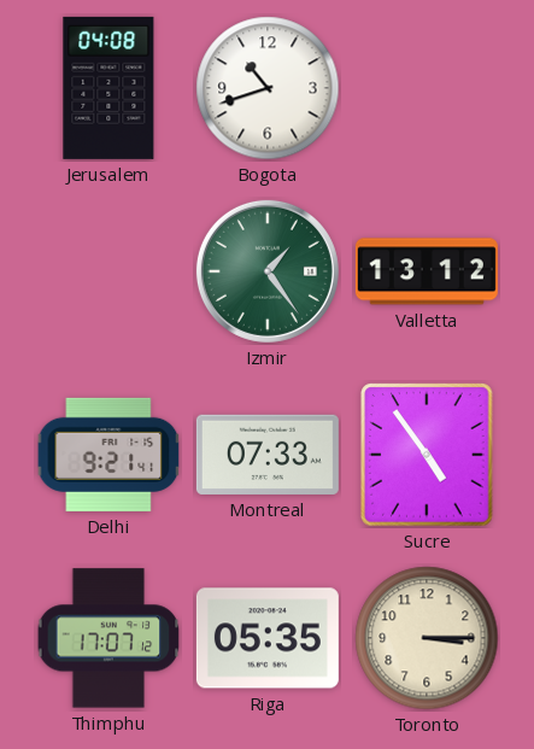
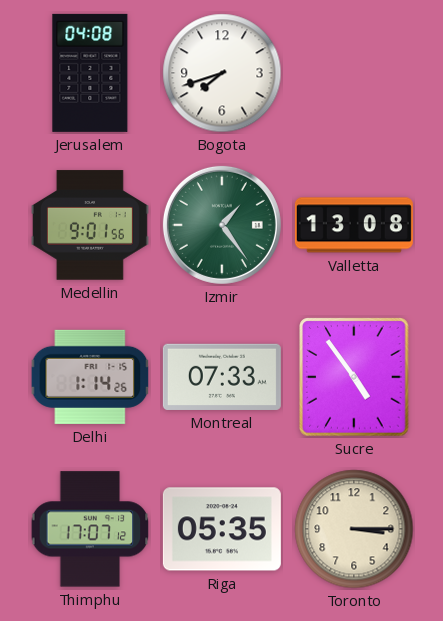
Bogota: 10:42 -> 7:42 (222, 73)
Medellin: none -> 9:01 (90, 225)
Valletta: 13:12 -> 13:08 (354, 225)
Delhi: 9:21 -> 1:14 (90, 377)
